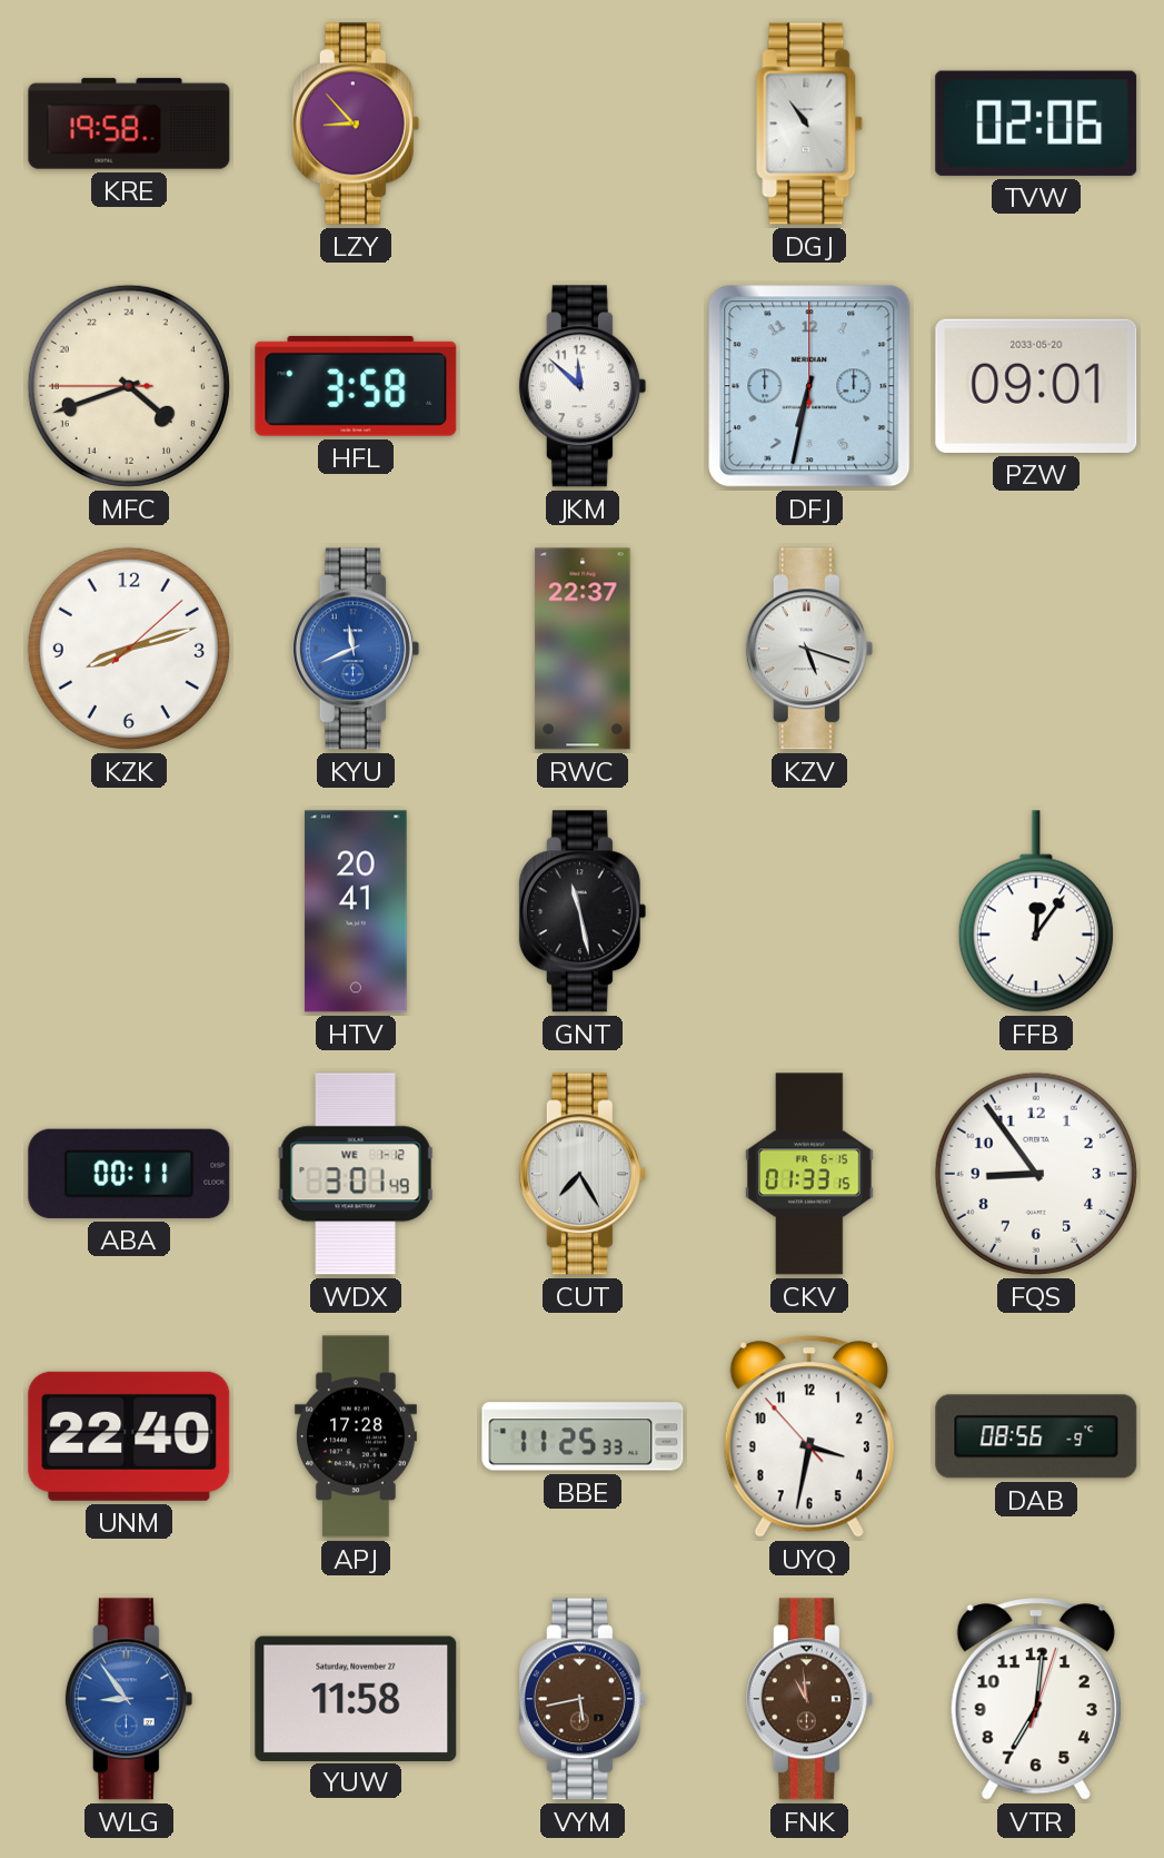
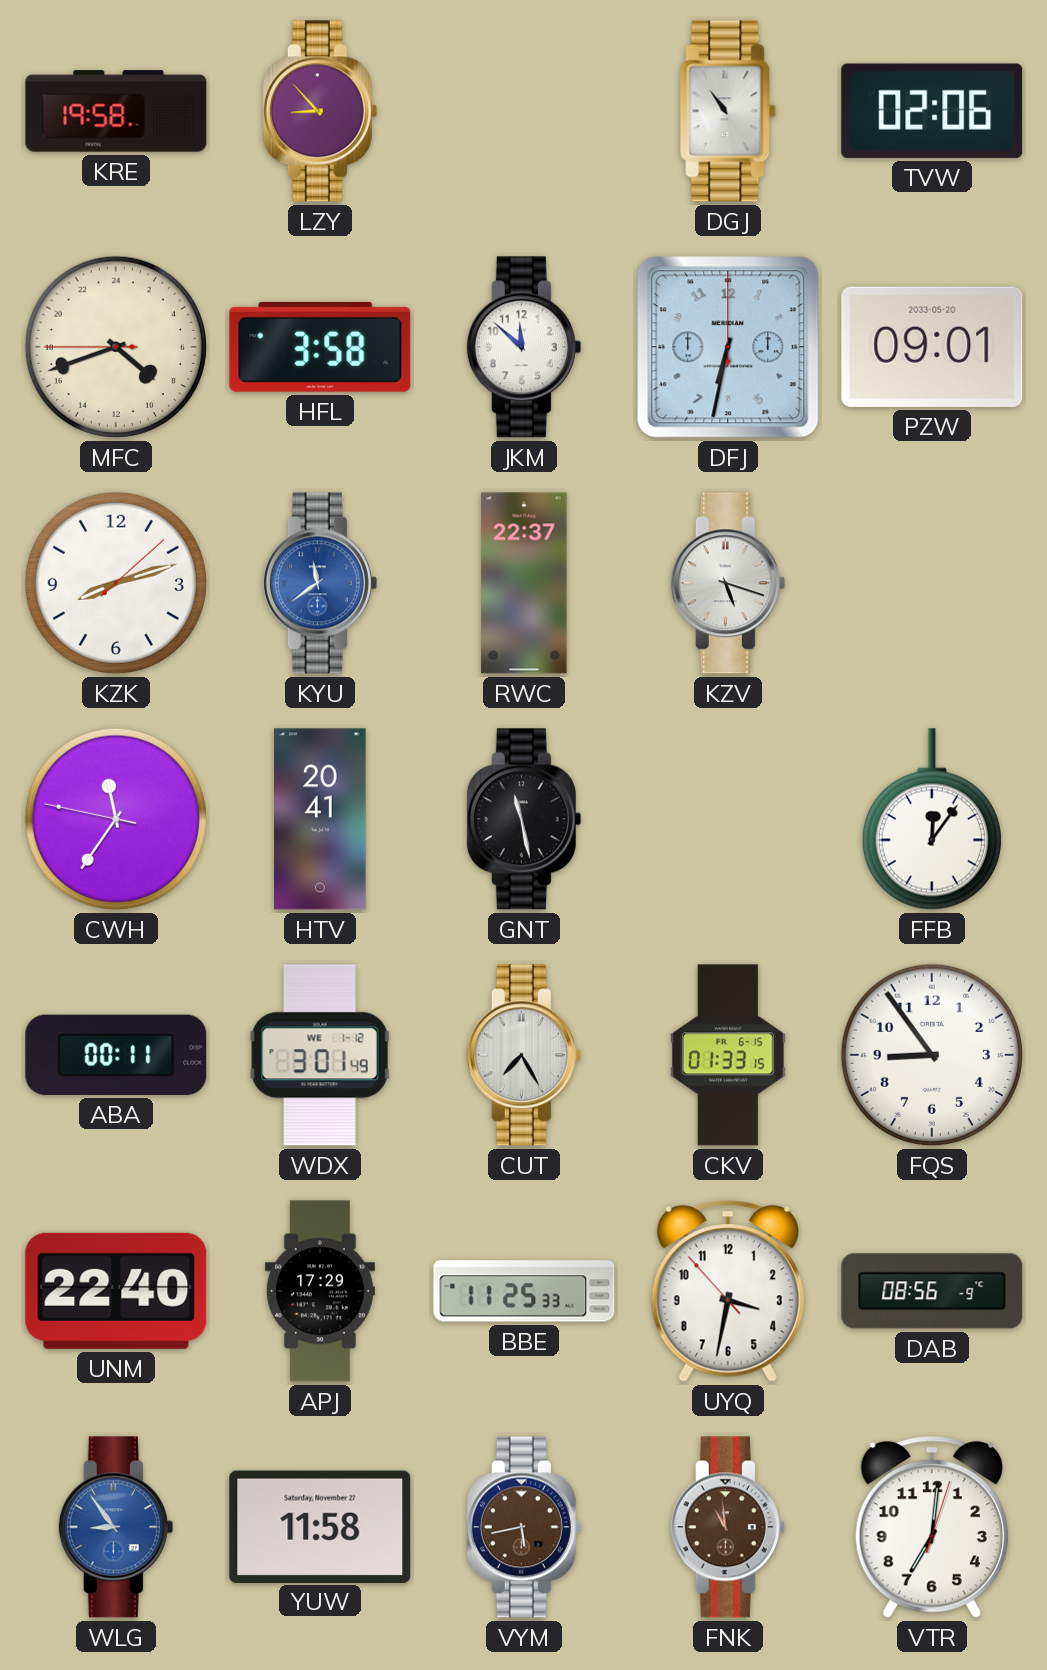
KYU: 11:41 -> 11:39 (320, 583)
CWH: none -> 11:35 (116, 819)
APJ: 17:28 -> 17:29 (320, 1291)
